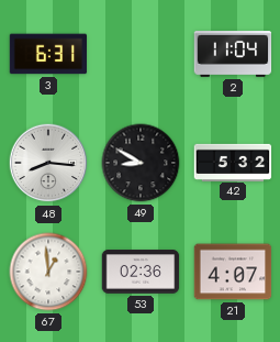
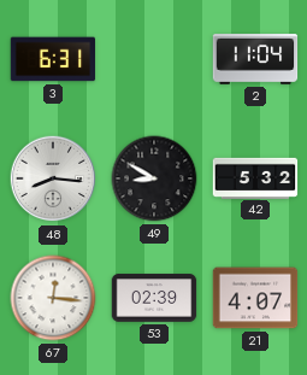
67: 12:59 -> 12:16 (53, 298)
53: 02:36 -> 02:39 (154, 298)
